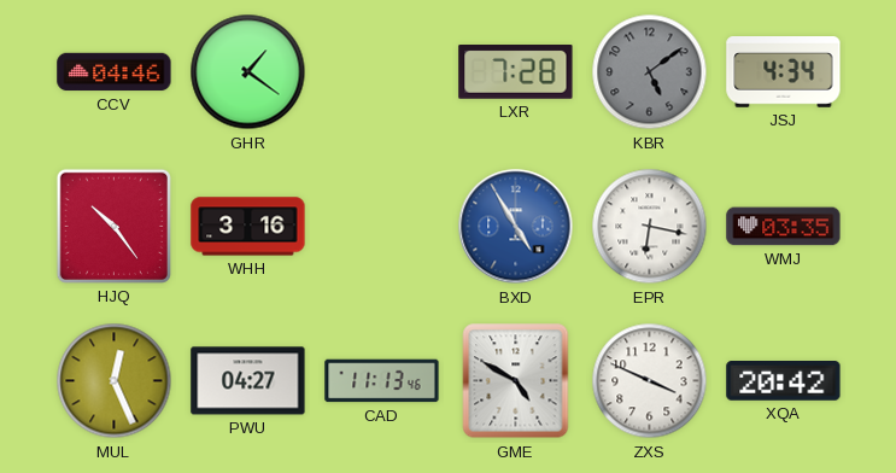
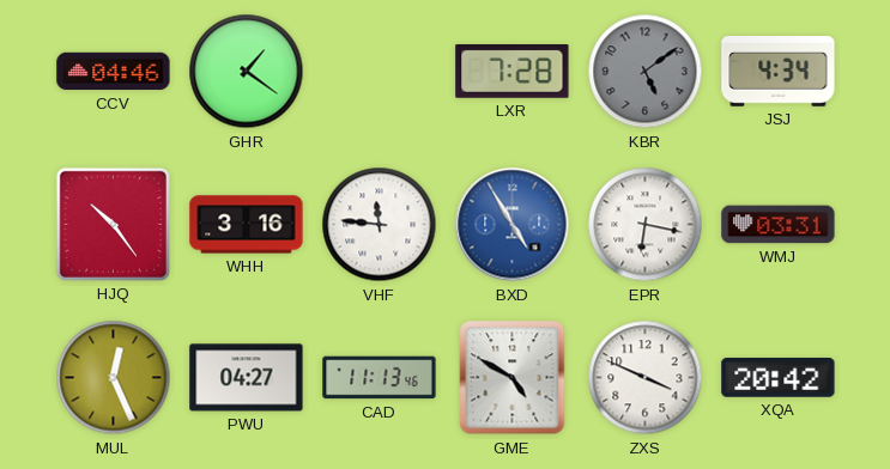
VHF: none -> 11:46 (380, 225)
WMJ: 03:35 -> 03:31 (779, 225)
